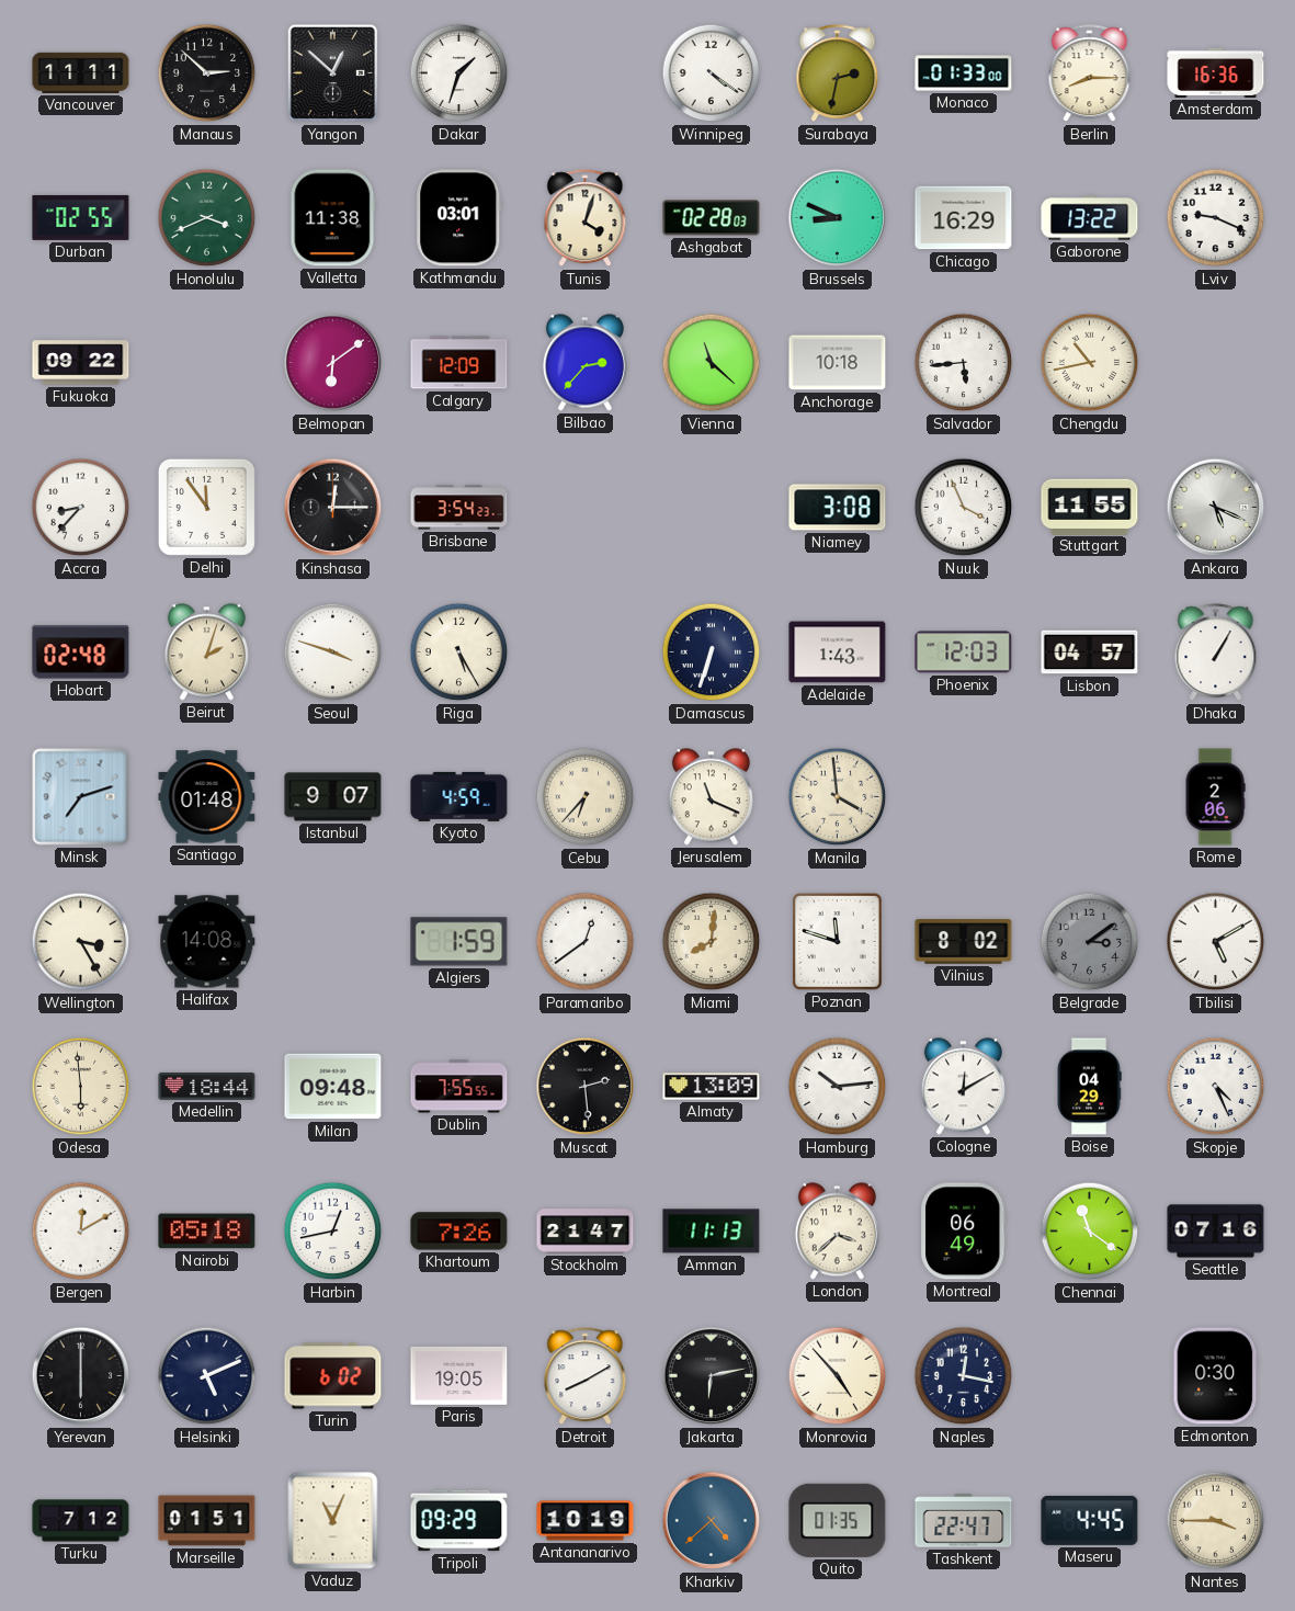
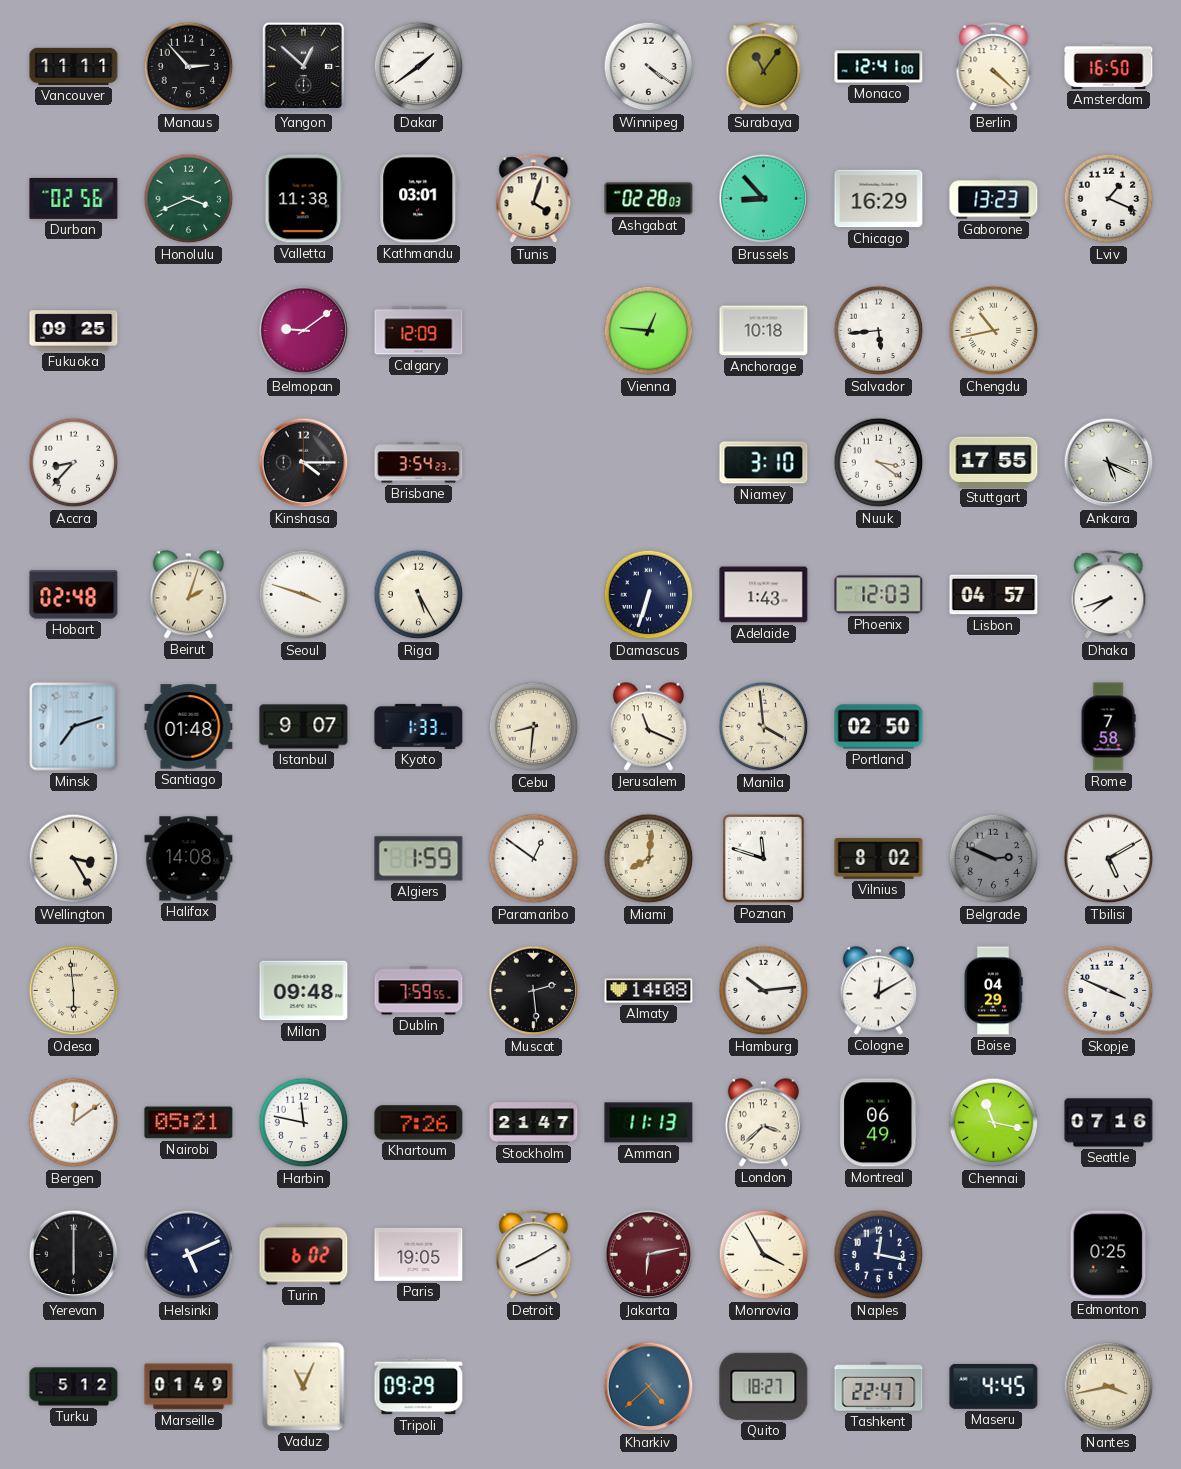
Manaus: 2:52 -> 2:53 (189, 67)
Dakar: 1:33 -> 1:39 (419, 67)
Surabaya: 2:32 -> 11:06 (764, 67)
Monaco: 01:33 -> 12:41 (879, 67)
Berlin: 8:15 -> 4:22 (994, 67)
Amsterdam: 16:36 -> 16:50 (1109, 66)
Durban: 02:55 -> 02:56 (74, 198)
Brussels: 8:49 -> 8:53 (764, 199)
Gaborone: 13:22 -> 13:23 (994, 199)
Lviv: 9:19 -> 1:19 (1109, 199)
Fukuoka: 09:22 -> 09:25 (74, 331)
Belmopan: 6:09 -> 9:09 (304, 331)
Bilbao: 2:37 -> none (584, 363)
Vienna: 11:22 -> 12:46 (649, 331)
Delhi: 11:54 -> none (206, 507)
Kinshasa: 12:15 -> 4:15 (304, 463)
Niamey: 3:08 -> 3:10 (764, 463)
Nuuk: 3:56 -> 3:21 (879, 463)
Stuttgart: 11:55 -> 17:55 (994, 462)
Dhaka: 1:05 -> 7:42 (1109, 595)
Kyoto: 4:59 -> 1:33 (419, 726)
Cebu: 6:37 -> 8:31 (534, 727)
Portland: none -> 02:50 (879, 727)
Rome: 2:06 -> 7:58 (1108, 727)
Paramaribo: 12:39 -> 12:51 (534, 859)
Belgrade: 3:09 -> 2:49 (994, 859)
Medellin: 18:44 -> none (207, 1086)
Dublin: 7:55 -> 7:59 (419, 991)
Almaty: 13:09 -> 14:08 (649, 991)
Skopje: 4:26 -> 3:49 (1109, 991)
Bergen: 12:10 -> 12:09 (74, 1123)
Nairobi: 05:18 -> 05:21 (189, 1123)
Harbin: 12:43 -> 11:47 (304, 1123)
Chennai: 11:21 -> 11:17 (994, 1123)
Jakarta dial: black -> burgundy (649, 1255)
Monrovia: 4:53 -> 3:55 (764, 1255)
Edmonton: 0:30 -> 0:25 (1109, 1255)
Turku: 7:12 -> 5:12 (74, 1387)
Marseille: 01:51 -> 01:49 (189, 1387)
Antananarivo: 10:19 -> none (586, 1521)
Quito: 01:35 -> 18:27 (764, 1386)
Nantes: 3:45 -> 3:43 (1109, 1387)
